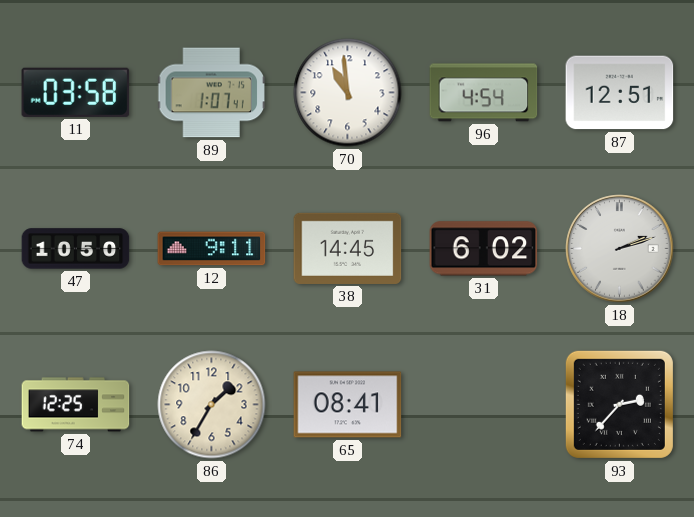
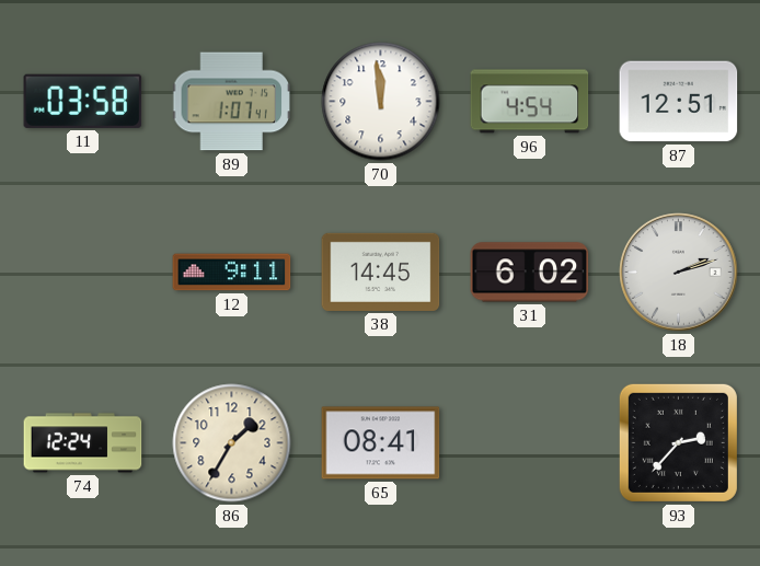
70: 10:59 -> 11:59 (381, 102)
47: 10:50 -> none (76, 249)
74: 12:25 -> 12:24 (83, 443)
